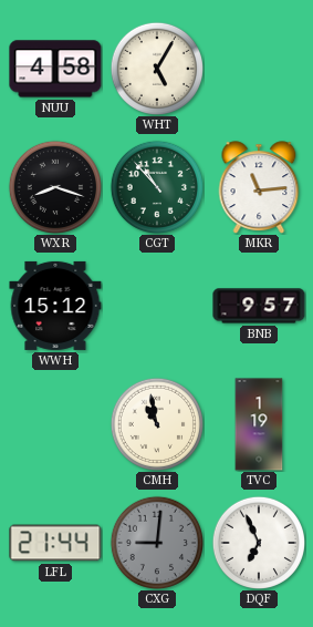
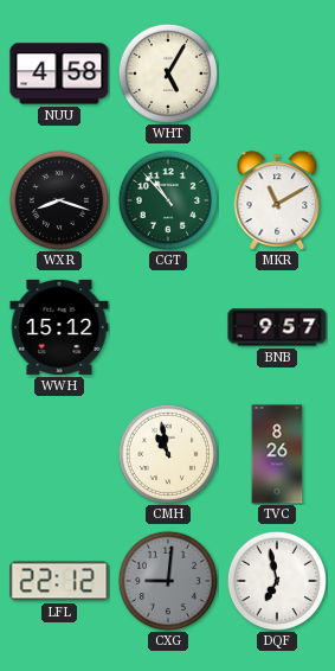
MKR: 11:14 -> 11:10 (277, 200)
TVC: 1:19 -> 8:26 (277, 454)
LFL: 21:44 -> 22:12 (59, 581)
DQF: 6:56 -> 6:58 (276, 580)
